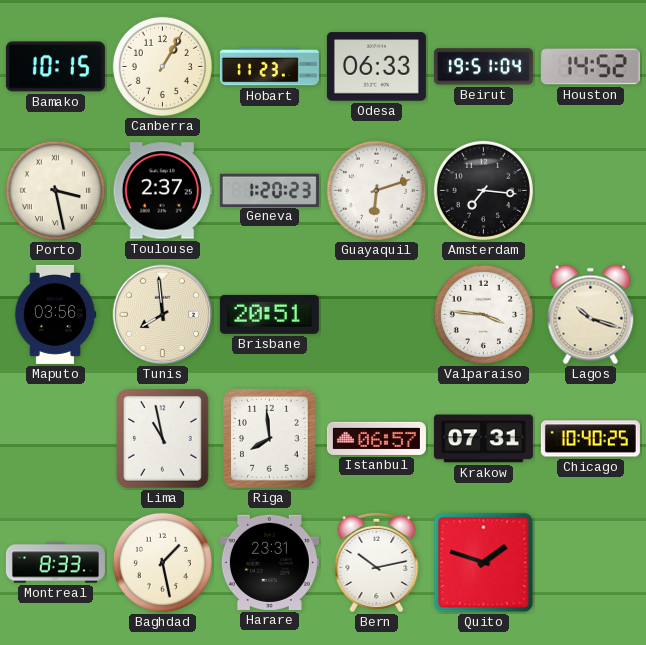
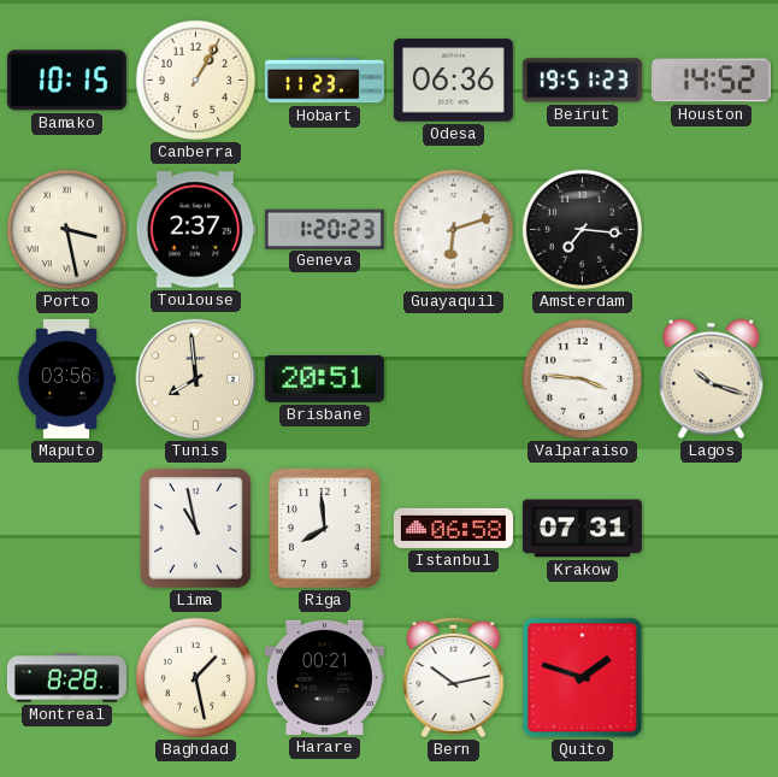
Odesa: 06:33 -> 06:36 (453, 81)
Beirut: 19:51:04 -> 19:51:23 (582, 81)
Istanbul: 06:57 -> 06:58 (453, 528)
Chicago: 10:40 -> none (590, 439)
Montreal: 8:33 -> 8:28 (66, 678)
Harare: 23:31 -> 00:21 (324, 677)
